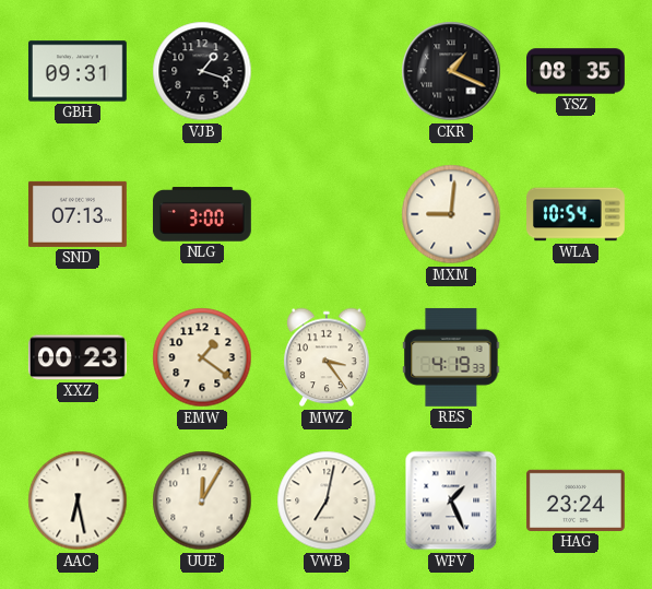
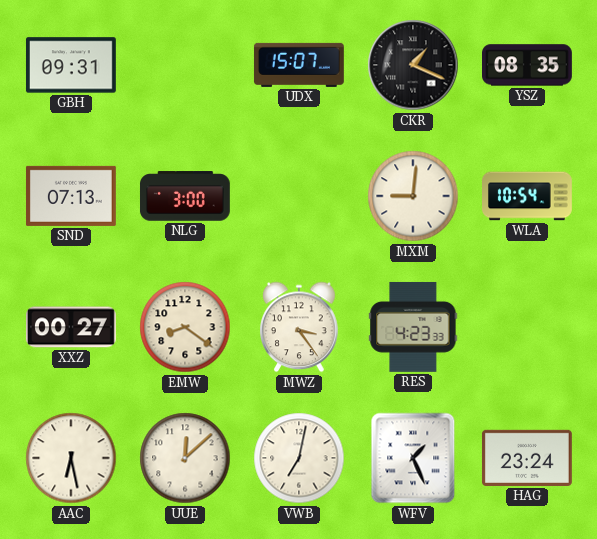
VJB: 1:18 -> none (202, 71)
UDX: none -> 15:07 (299, 65)
XXZ: 00:23 -> 00:27 (71, 327)
EMW: 1:21 -> 8:21 (185, 327)
RES: 4:19 -> 4:23 (413, 327)
UUE: 12:05 -> 12:08 (185, 458)
